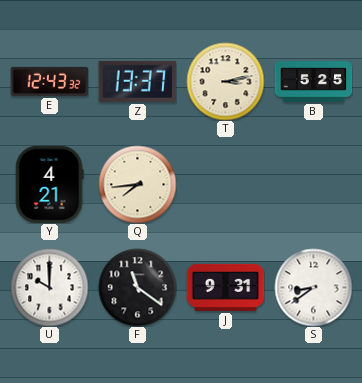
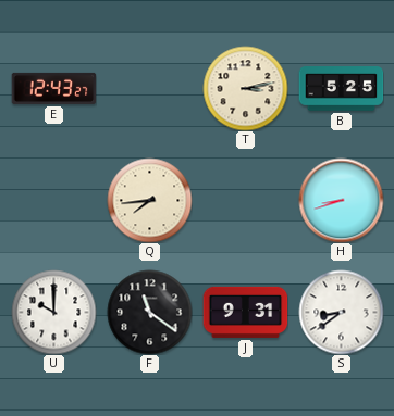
E: 12:43:32 -> 12:43:27 (53, 88)
Z: 13:37 -> none (137, 81)
Y: 4:21 -> none (49, 184)
H: none -> 8:42 (341, 200)
